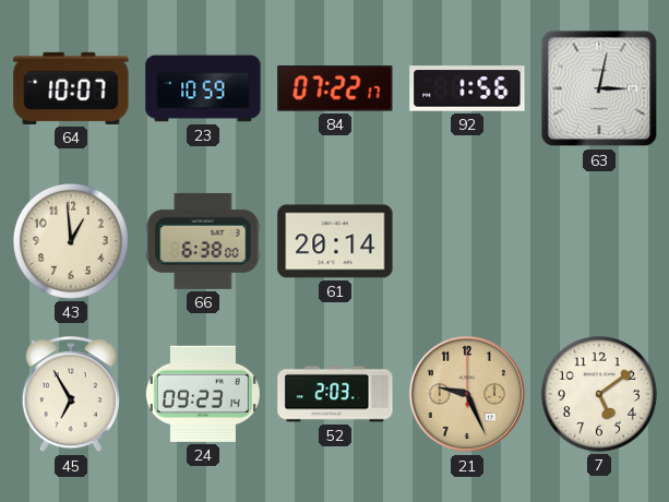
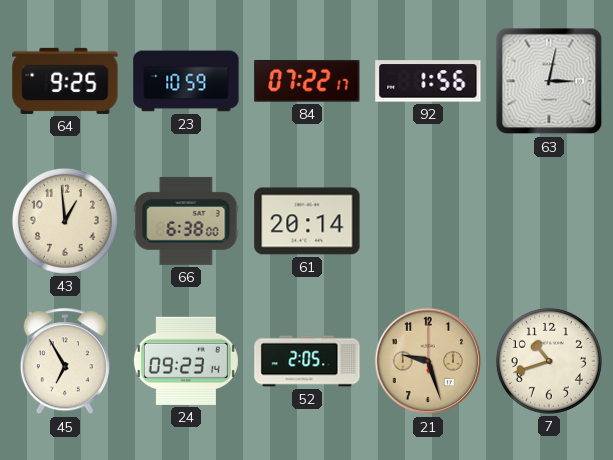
64: 10:07 -> 9:25 (65, 81)
52: 2:03 -> 2:05 (307, 361)
21: 9:26 -> 9:27 (428, 361)
7: 5:09 -> 10:42 (549, 361)
